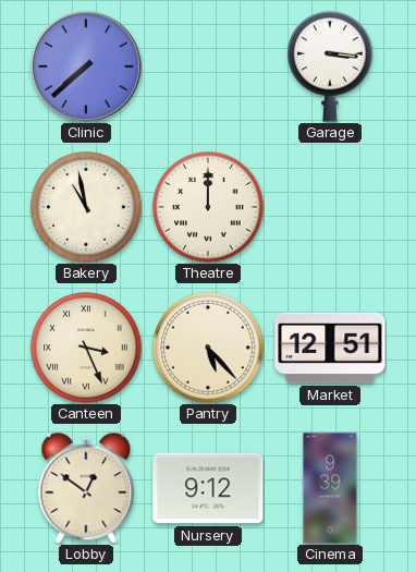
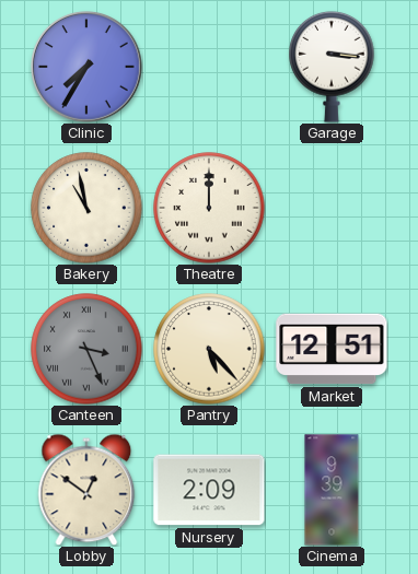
Clinic: 7:38 -> 7:35 (88, 68)
Canteen dial: cream -> grey (86, 349)
Nursery: 9:12 -> 2:09 (209, 490)
